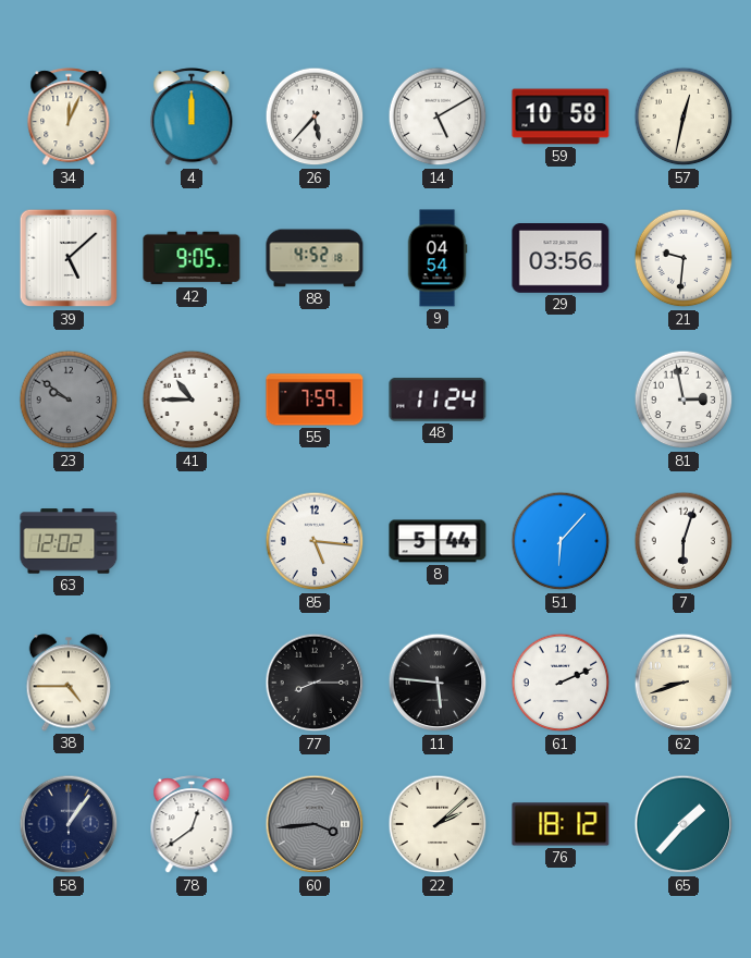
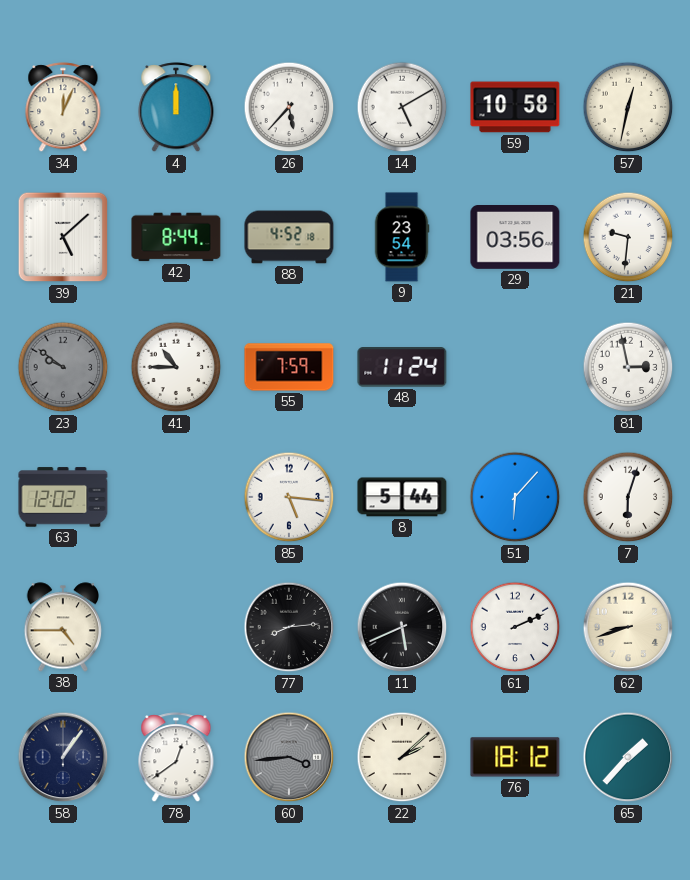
42: 9:05 -> 8:44 (176, 237)
9: 04:54 -> 23:54 (402, 237)
77: 8:15 -> 8:14 (289, 627)
11: 5:46 -> 5:41 (402, 627)
